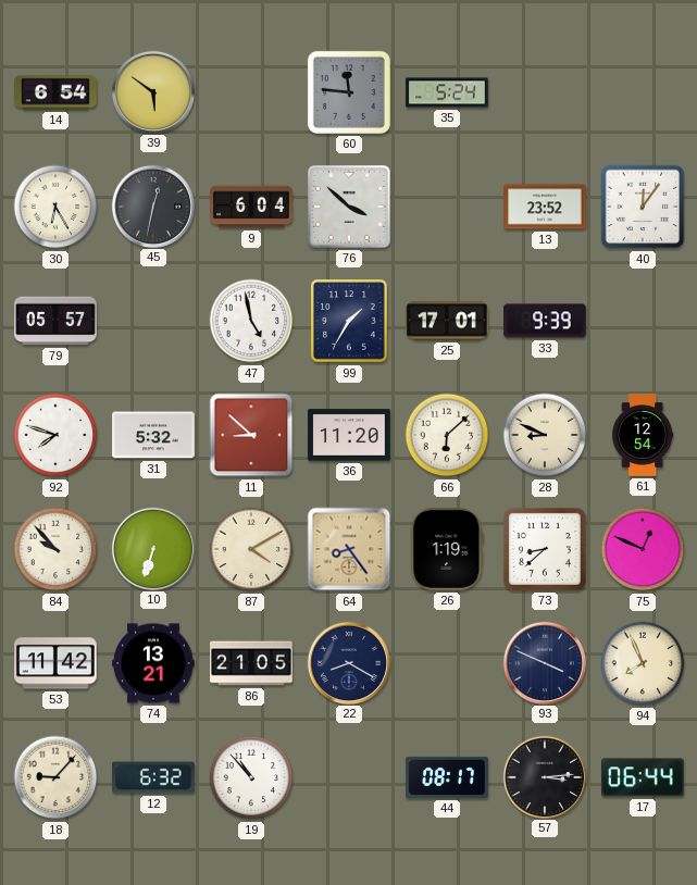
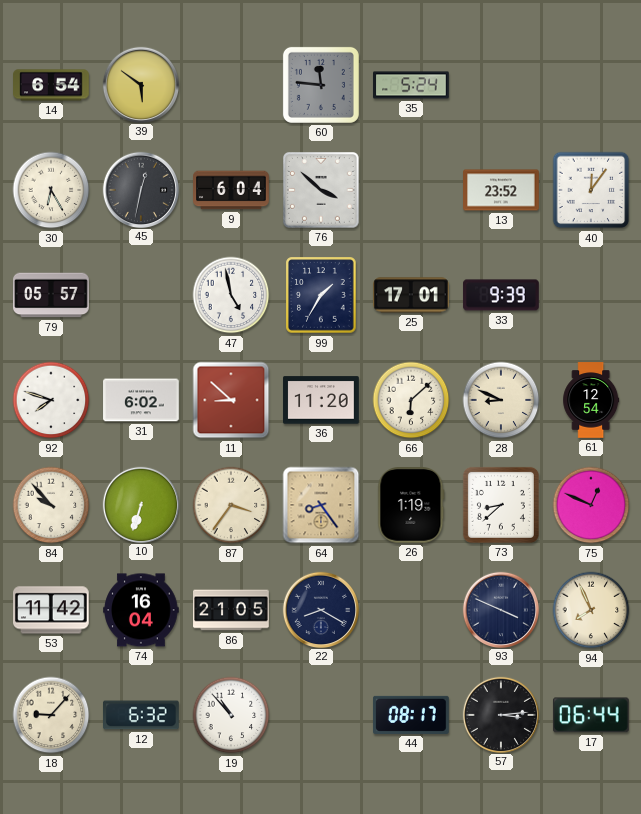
31: 5:32 -> 6:02 (141, 400)
87: 4:10 -> 3:36 (231, 505)
74: 13:21 -> 16:04 (141, 610)
